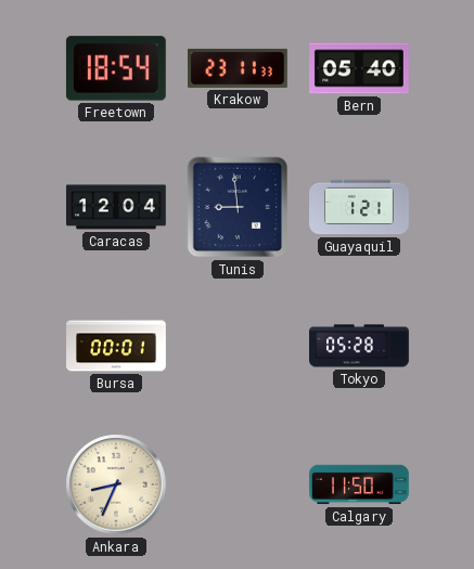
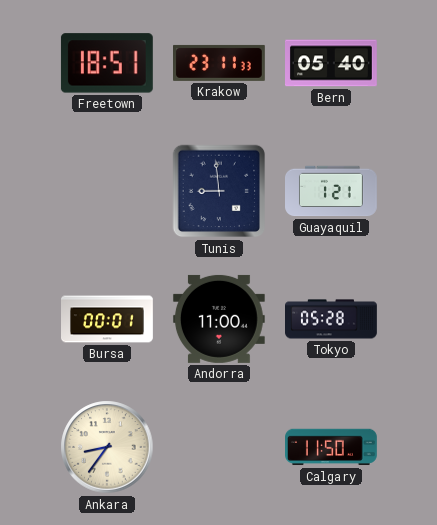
Freetown: 18:54 -> 18:51 (107, 63)
Caracas: 12:04 -> none (117, 207)
Andorra: none -> 11:00 (219, 319)
Ankara: 8:34 -> 8:36 (107, 447)
